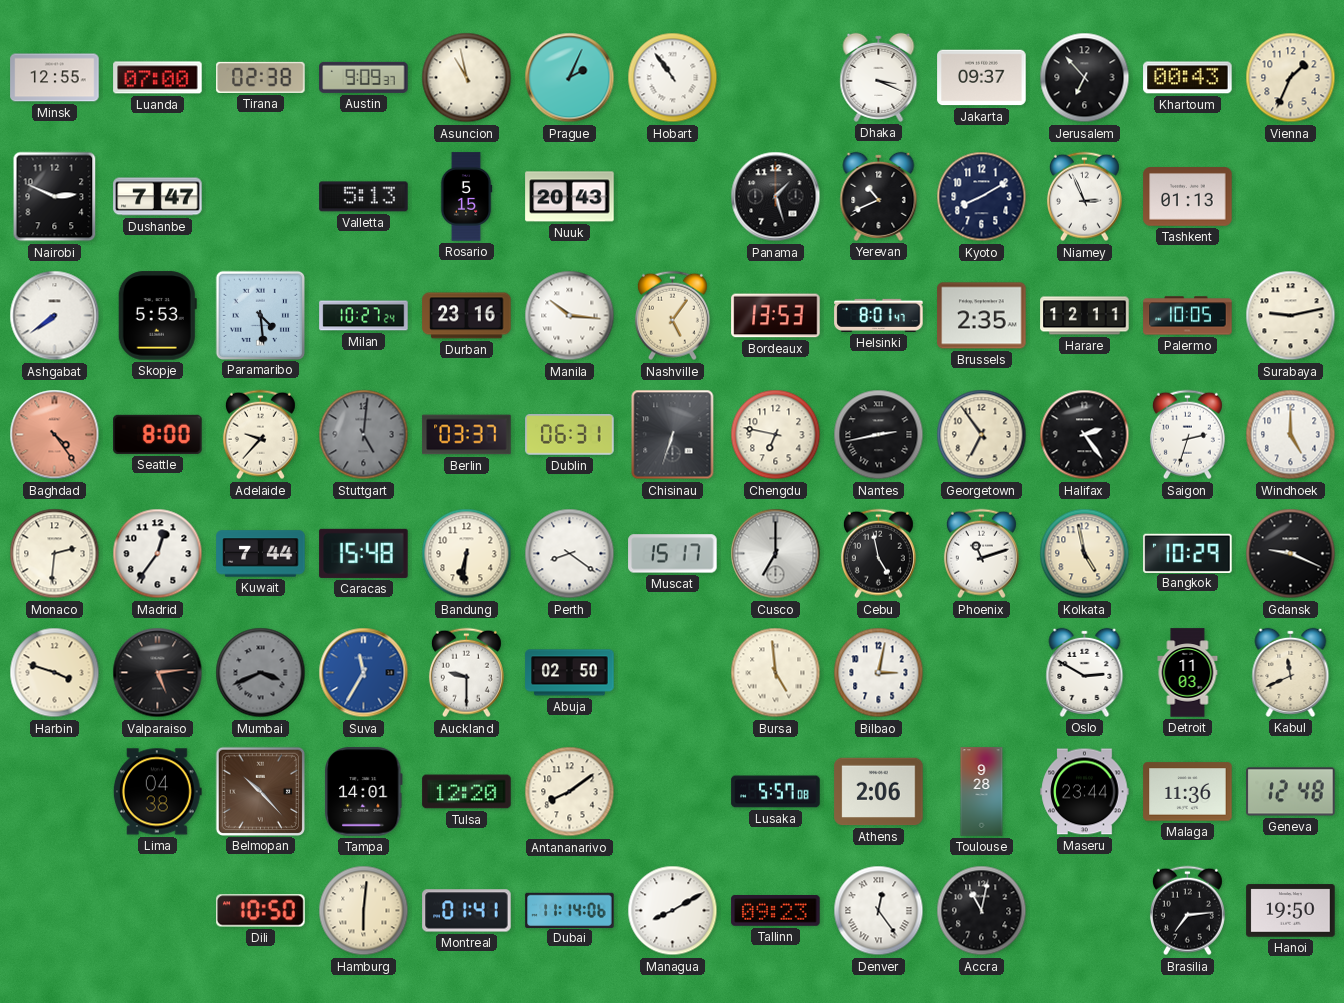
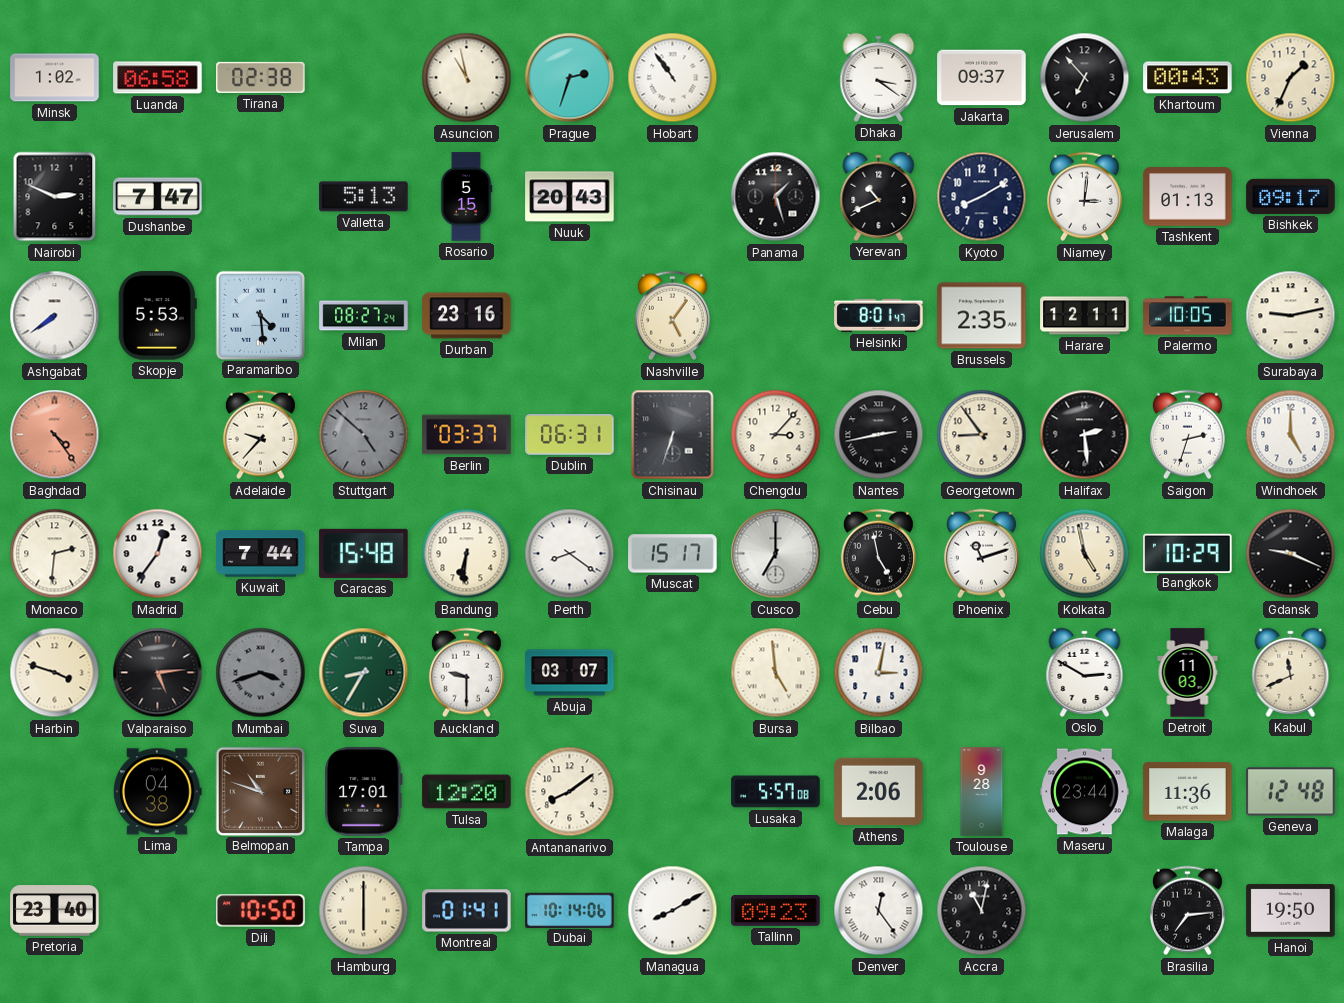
Minsk: 12:55 -> 1:02 (55, 78)
Luanda: 07:00 -> 06:58 (158, 78)
Austin: 9:09 -> none (364, 77)
Prague: 2:04 -> 2:33 (570, 78)
Dhaka: 3:19 -> 3:21 (879, 77)
Niamey: 2:56 -> 3:01 (1084, 197)
Bishkek: none -> 09:17 (1291, 196)
Milan: 10:27 -> 08:27 (364, 316)
Manila: 10:16 -> none (570, 316)
Bordeaux: 13:53 -> none (776, 316)
Seattle: 8:00 -> none (158, 434)
Stuttgart: 5:01 -> 4:52 (364, 435)
Chengdu: 6:47 -> 3:07 (776, 435)
Georgetown: 6:54 -> 8:54 (982, 435)
Halifax: 2:24 -> 2:29 (1085, 435)
Mumbai: 3:41 -> 3:42 (261, 673)
Suva: 11:35 -> 8:35 (364, 673)
Suva dial: blue -> green (364, 673)
Abuja: 02:50 -> 03:07 (570, 673)
Belmopan: 10:23 -> 10:48 (260, 791)
Tampa: 14:01 -> 17:01 (364, 792)
Pretoria: none -> 23:40 (55, 911)
Hamburg: 6:01 -> 6:00 (364, 911)
Dubai: 11:14 -> 10:14 (570, 910)
